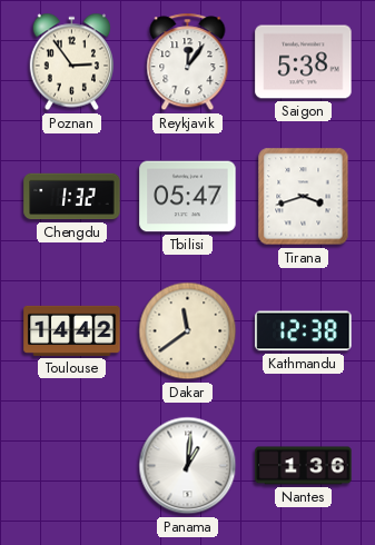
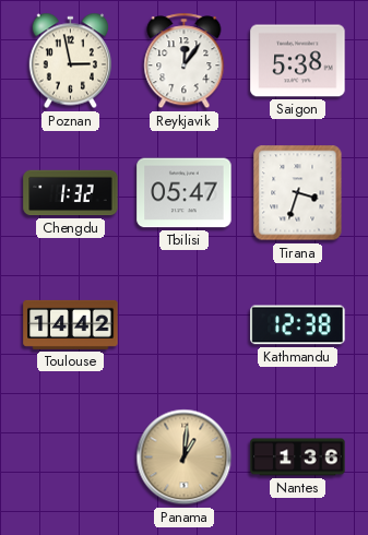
Poznan: 2:54 -> 2:58 (70, 61)
Tirana: 3:42 -> 3:33 (298, 193)
Dakar: 11:39 -> none (188, 331)
Panama dial: white -> champagne (185, 457)
